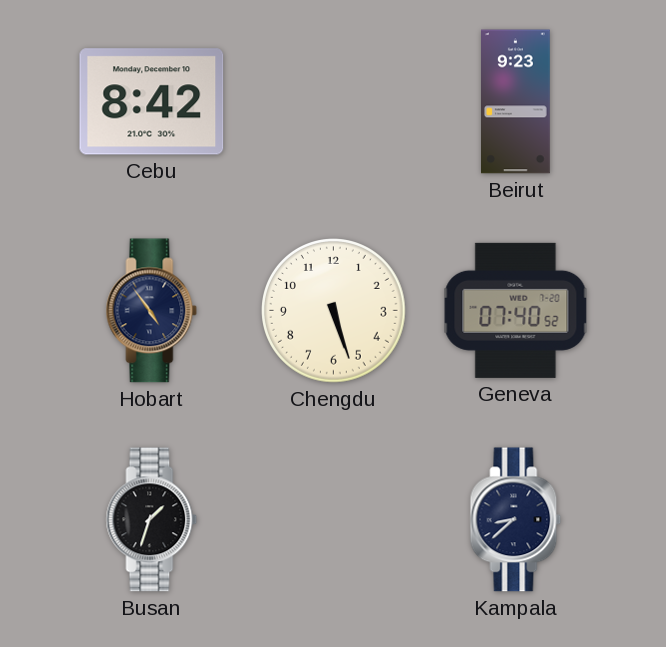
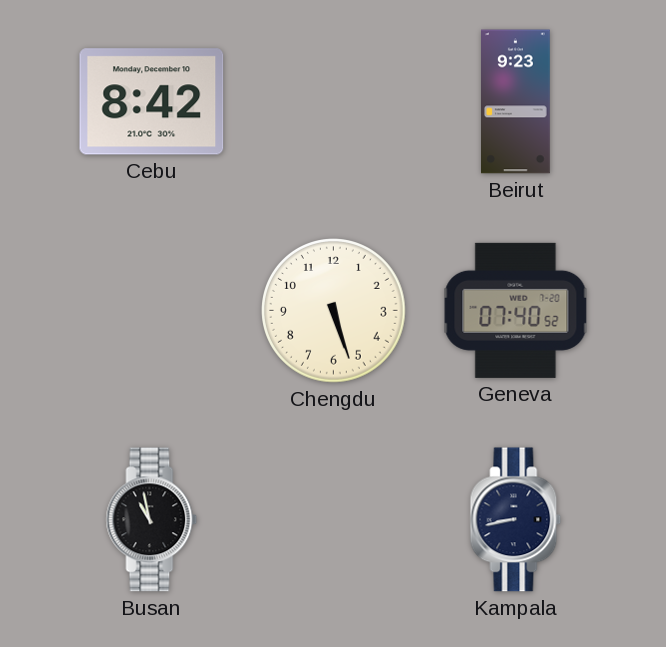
Hobart: 4:54 -> none (152, 311)
Busan: 1:33 -> 10:58 (152, 520)
Kampala: 8:38 -> 8:43 (516, 520)
